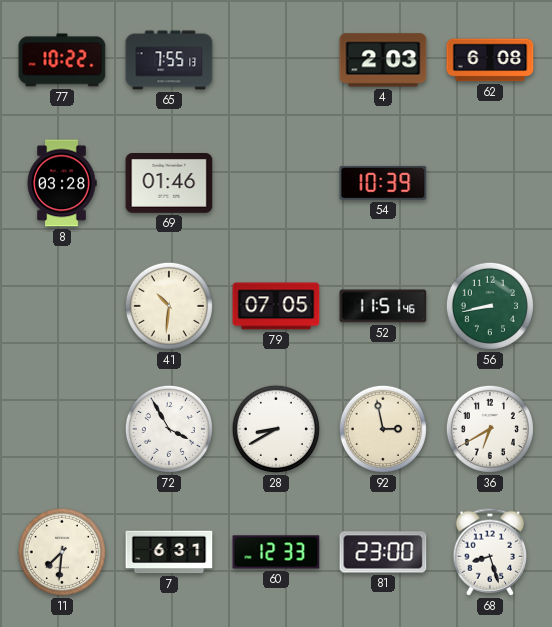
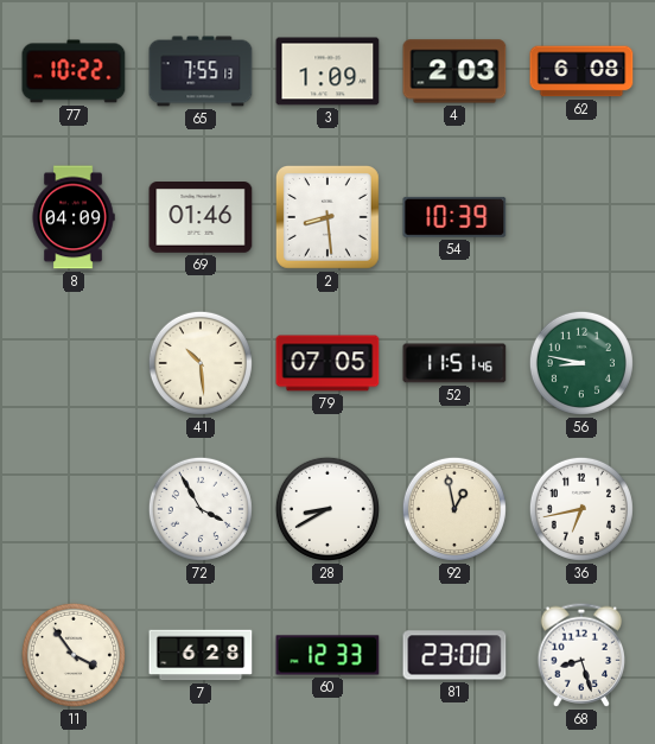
3: none -> 1:09 (327, 71)
8: 03:28 -> 04:09 (74, 217)
2: none -> 8:29 (327, 217)
41: 10:31 -> 10:29 (201, 363)
56: 8:43 -> 8:47 (581, 363)
92: 2:58 -> 12:58 (454, 509)
36: 6:40 -> 6:43 (581, 509)
11: 7:31 -> 3:54 (74, 655)
7: 6:31 -> 6:28 (201, 655)
